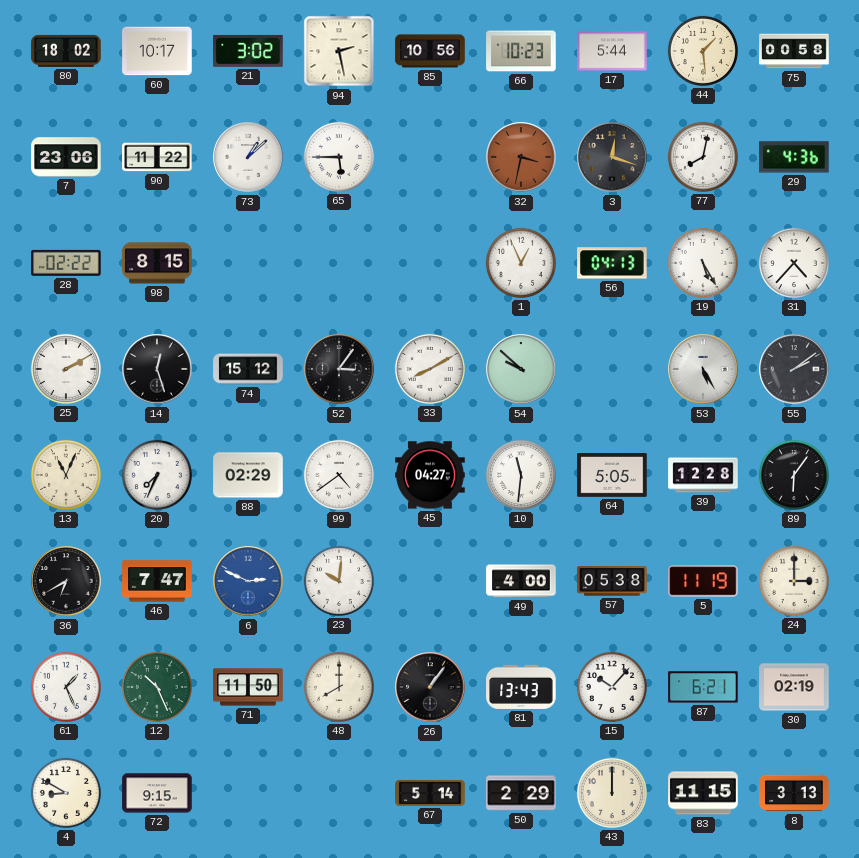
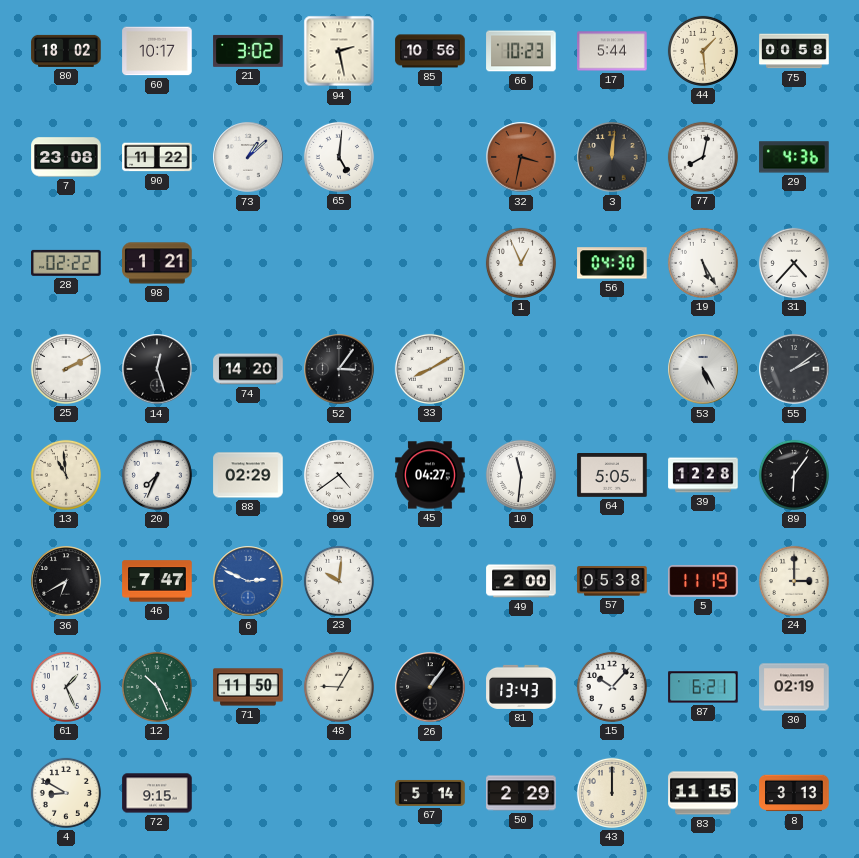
7: 23:06 -> 23:08 (66, 157)
65: 5:45 -> 5:01 (339, 157)
3: 12:18 -> 12:01 (612, 157)
98: 8:15 -> 1:21 (157, 263)
56: 04:13 -> 04:30 (612, 263)
74: 15:12 -> 14:20 (248, 369)
54: 9:52 -> none (521, 369)
13: 11:04 -> 10:59 (66, 475)
49: 4:00 -> 2:00 (521, 581)
48: 8:00 -> 9:05 (339, 687)
